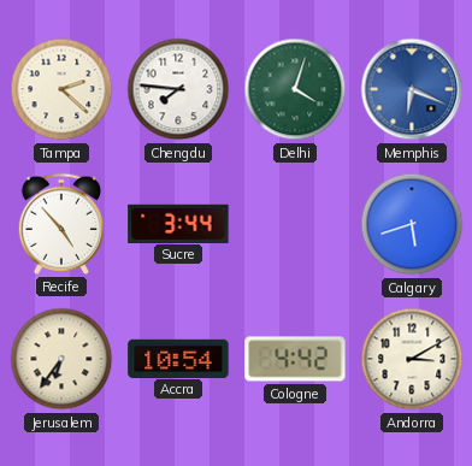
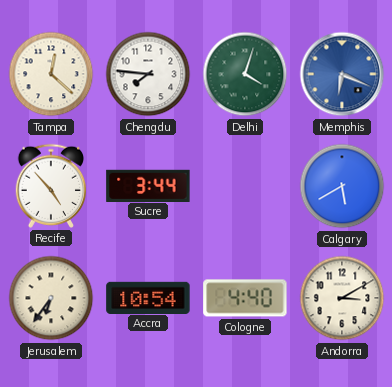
Tampa: 2:22 -> 12:22 (51, 74)
Calgary: 5:42 -> 5:40 (342, 186)
Cologne: 4:42 -> 4:40 (245, 298)
